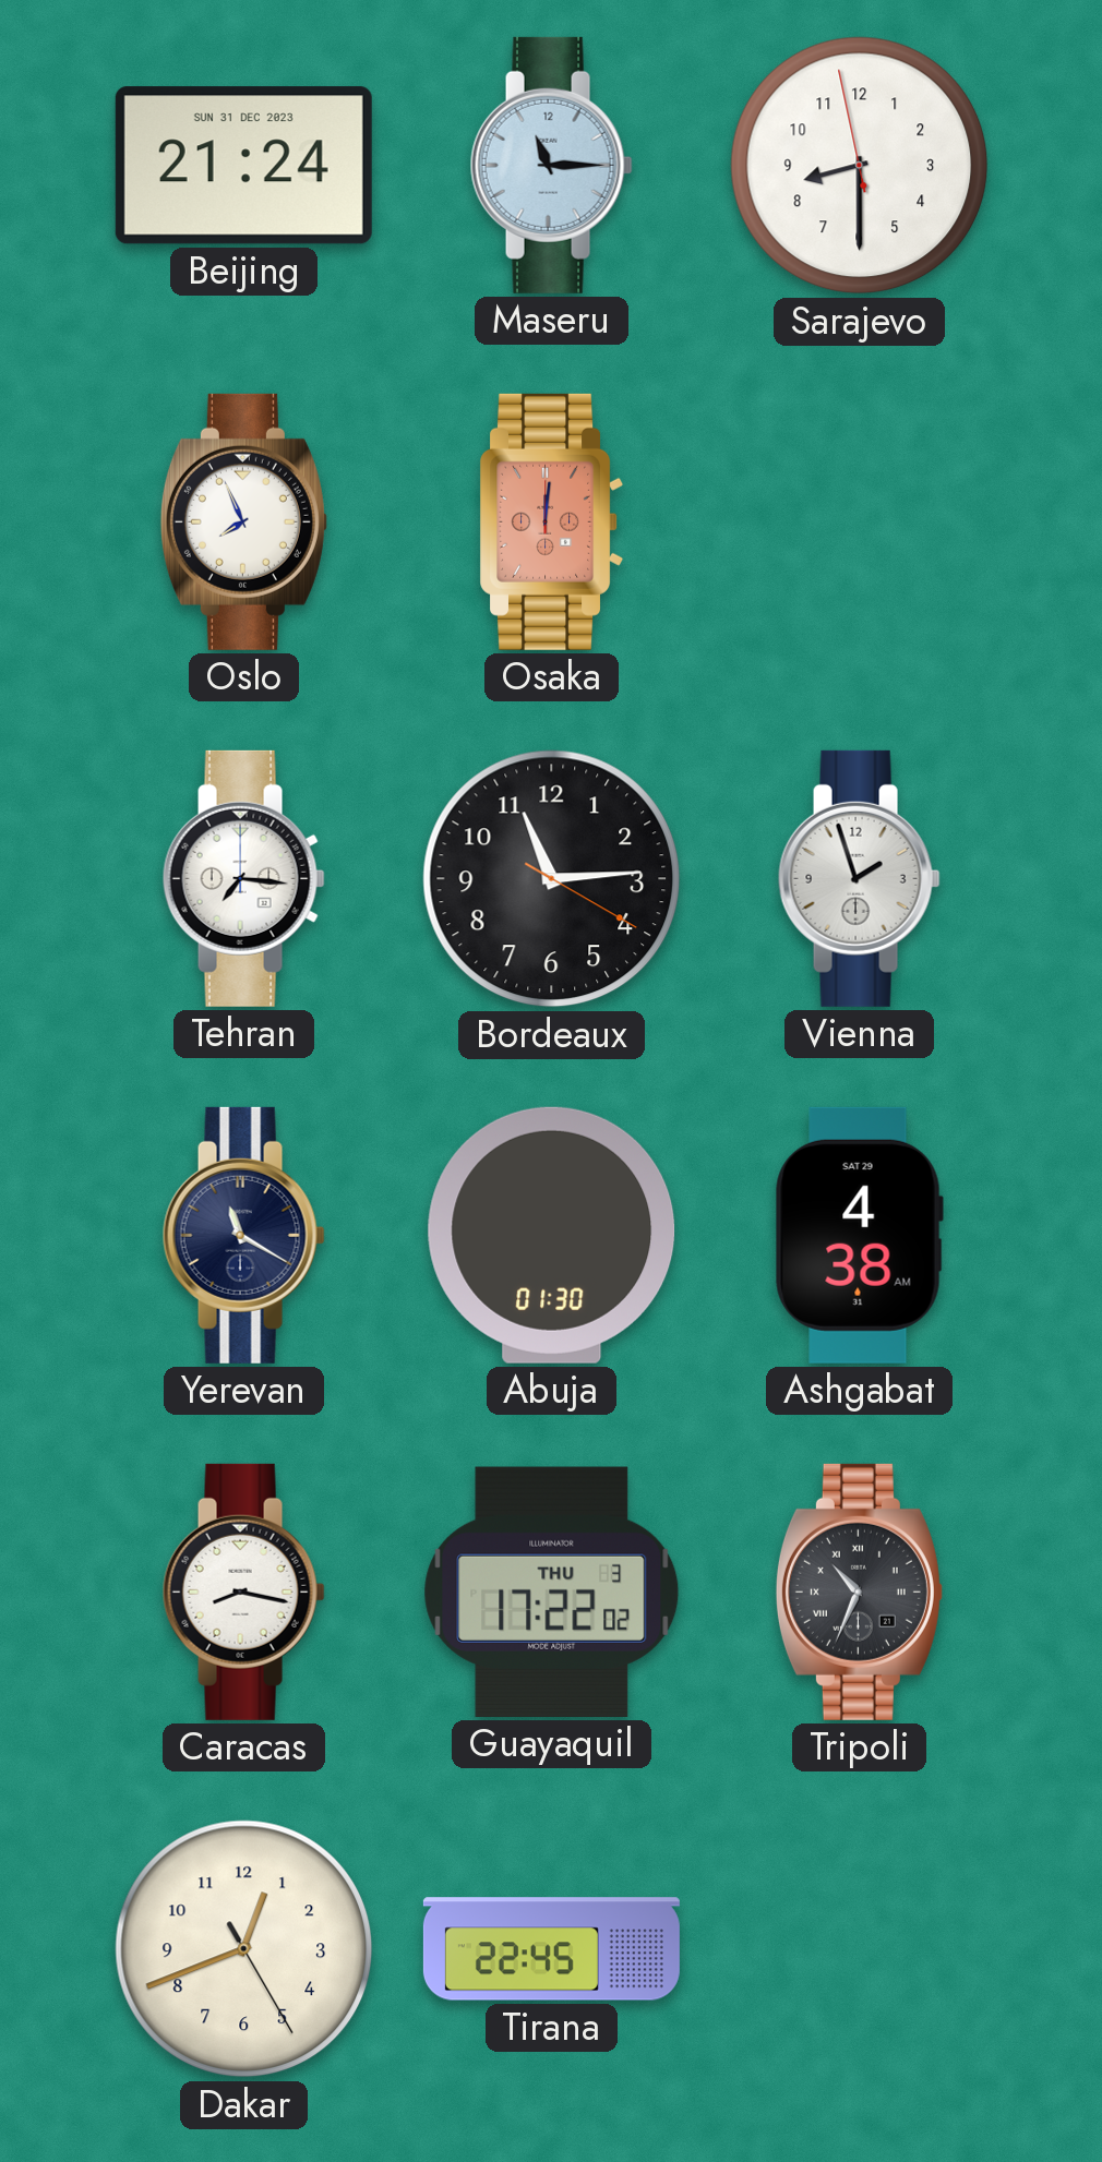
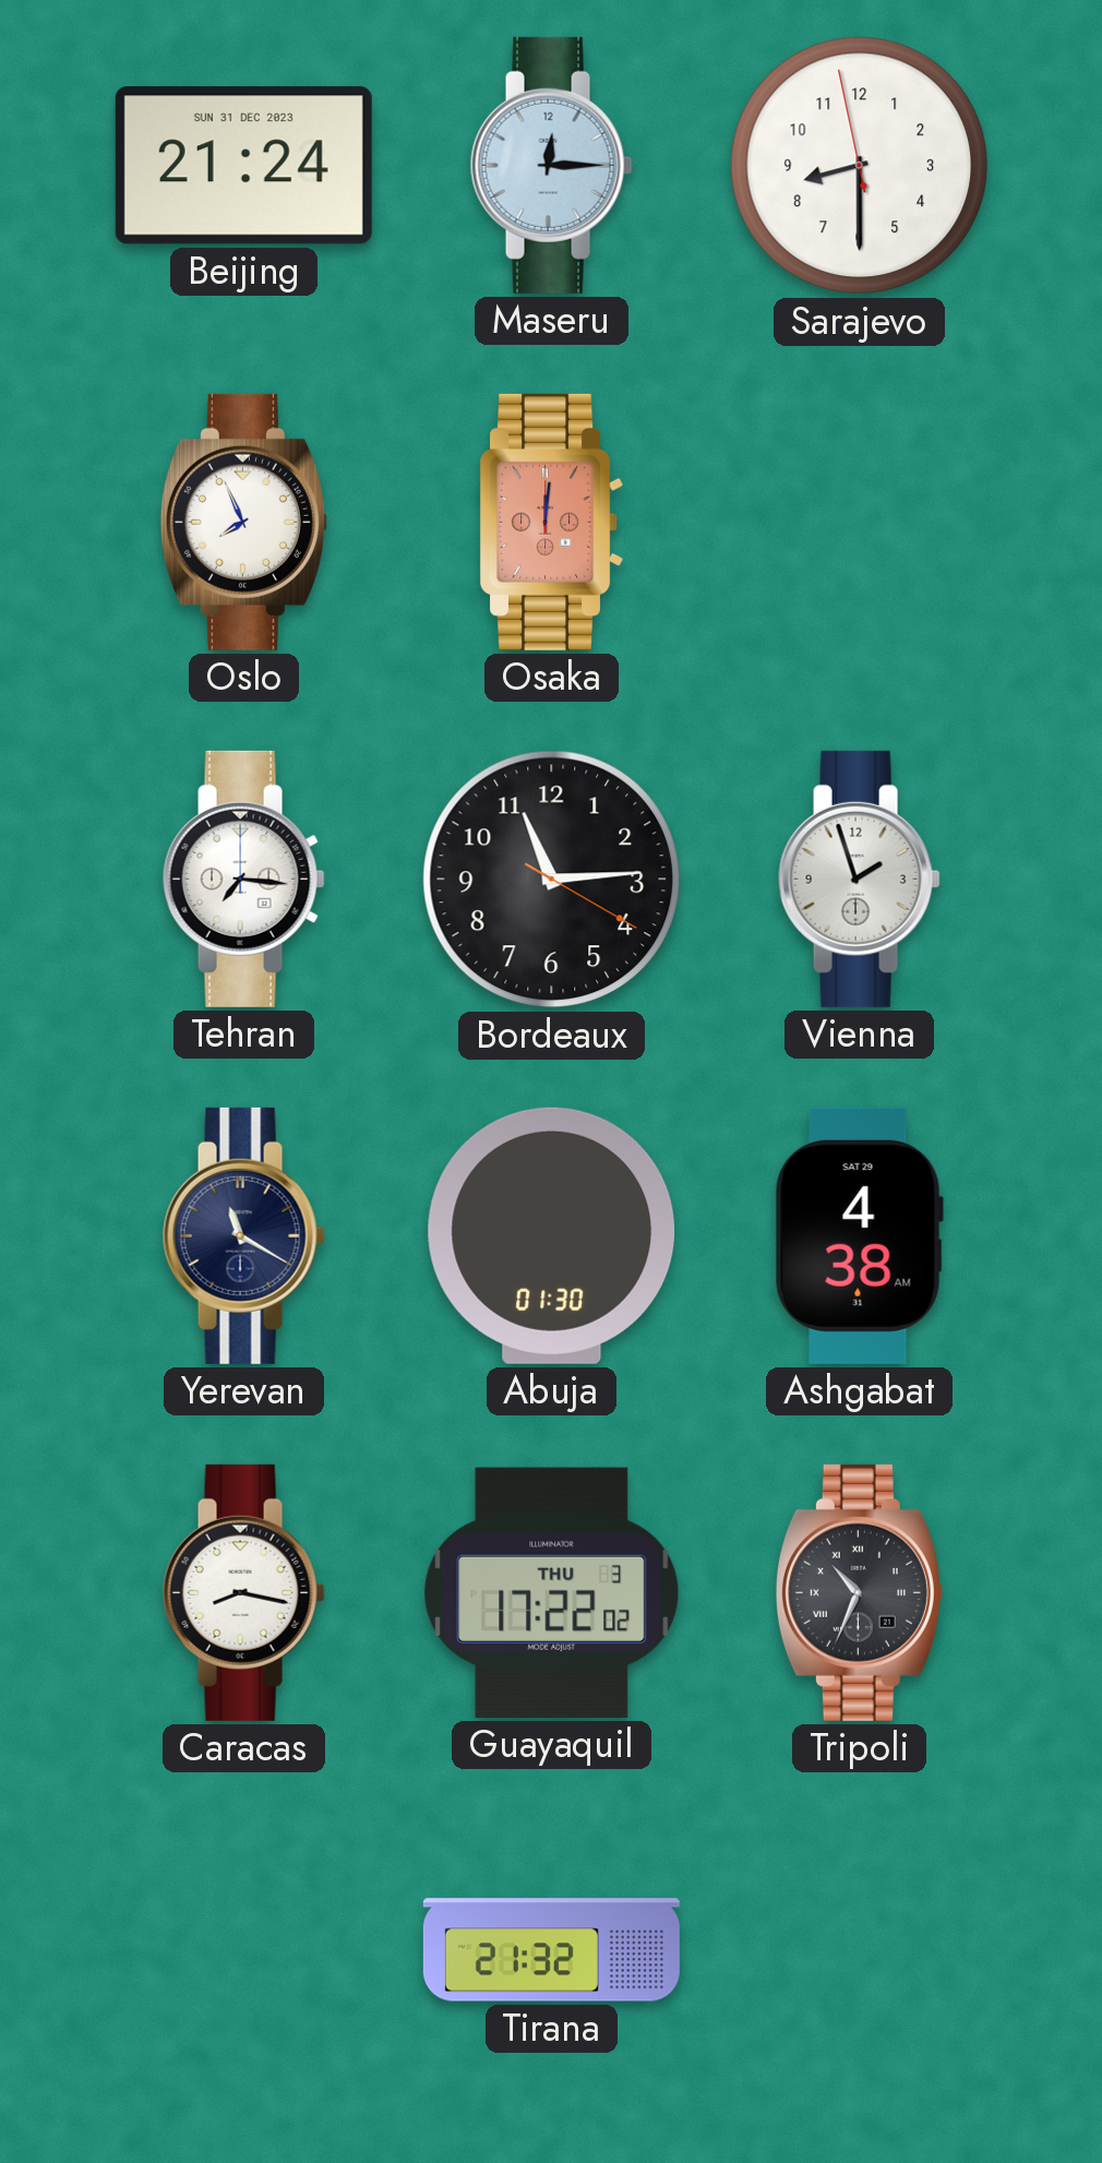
Maseru: 11:15 -> 12:15 (551, 165)
Dakar: 12:41 -> none (244, 1949)
Tirana: 22:45 -> 21:32 (551, 1950)
